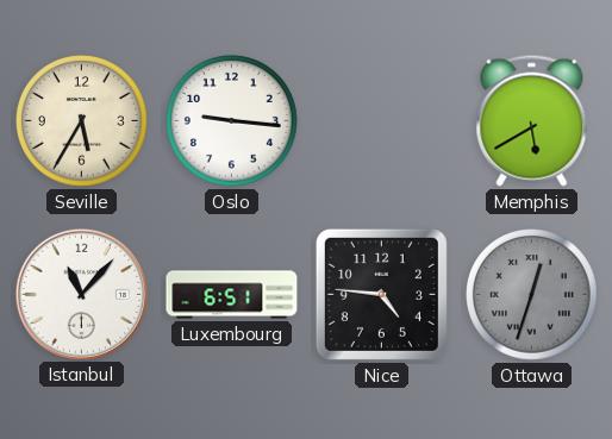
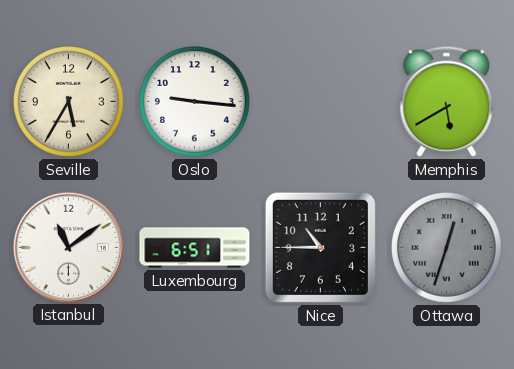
Istanbul: 11:07 -> 11:09 (68, 247)
Nice: 4:46 -> 10:45 (320, 247)
